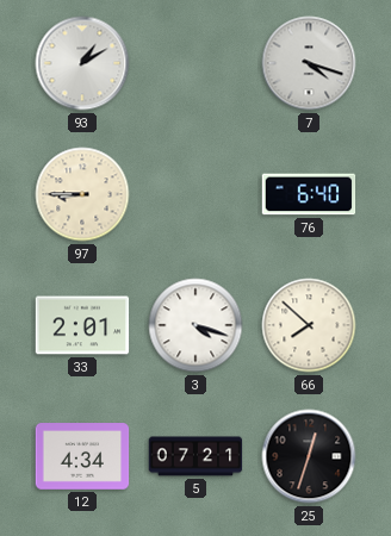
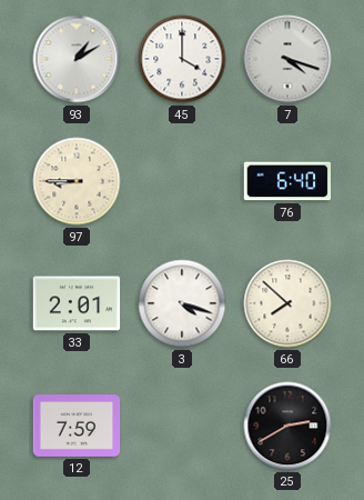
45: none -> 4:00 (182, 59)
12: 4:34 -> 7:59 (77, 426)
5: 07:21 -> none (195, 456)
25: 12:33 -> 2:40 (287, 426)
